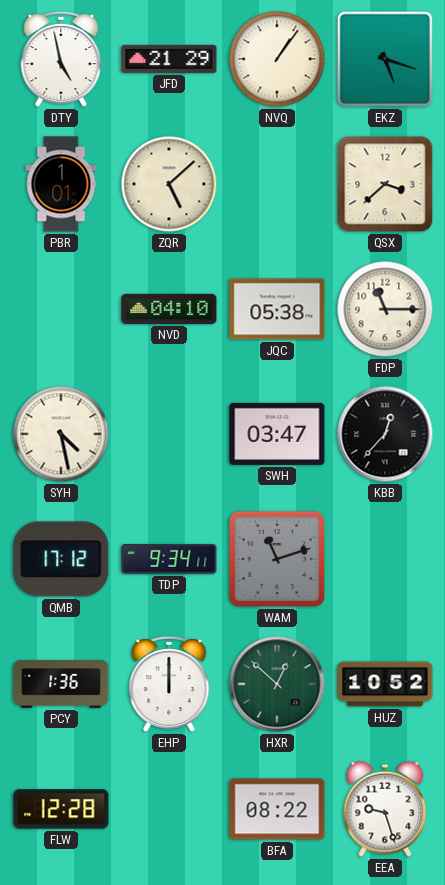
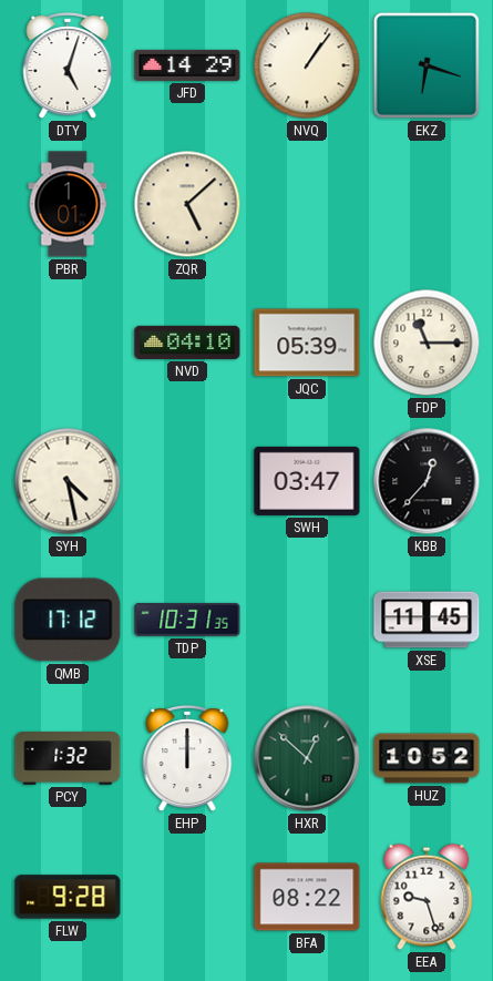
DTY: 4:58 -> 5:03 (68, 65)
JFD: 21:29 -> 14:29 (187, 65)
EKZ: 5:18 -> 6:18 (427, 65)
QSX: 3:38 -> none (385, 184)
JQC: 05:38 -> 05:39 (307, 343)
TDP: 9:34 -> 10:31 (187, 620)
WAM: 11:12 -> none (277, 559)
XSE: none -> 11:45 (427, 620)
PCY: 1:36 -> 1:32 (68, 758)
FLW: 12:28 -> 9:28 (68, 897)
